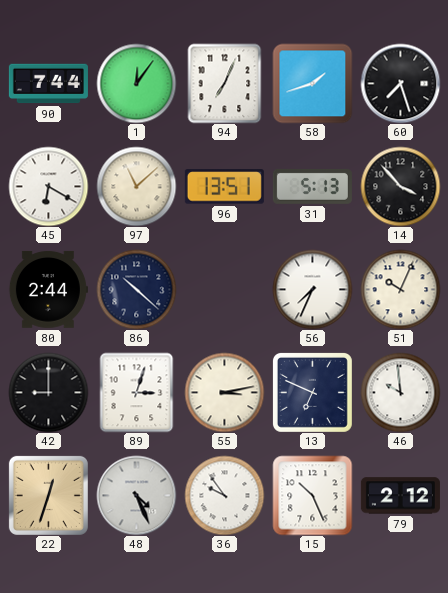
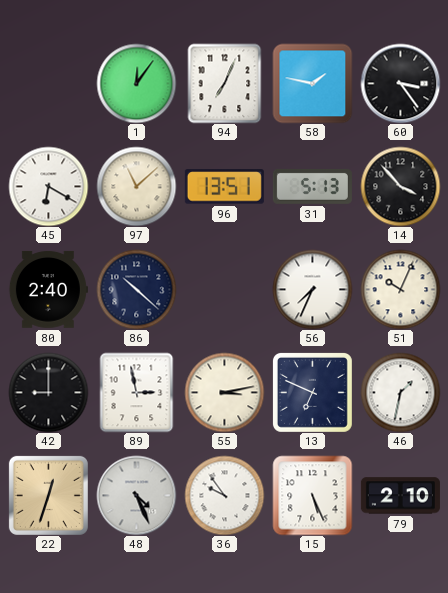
90: 7:44 -> none (48, 84)
58: 1:42 -> 1:47 (312, 83)
60: 7:27 -> 3:24 (400, 83)
80: 2:44 -> 2:40 (48, 289)
89: 3:03 -> 2:58 (137, 392)
46: 9:59 -> 1:32 (400, 392)
15: 10:26 -> 5:26 (312, 495)
79: 2:12 -> 2:10 (400, 496)
